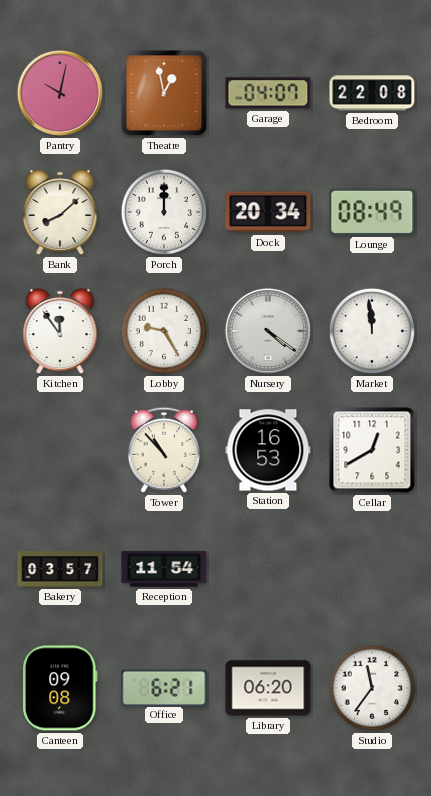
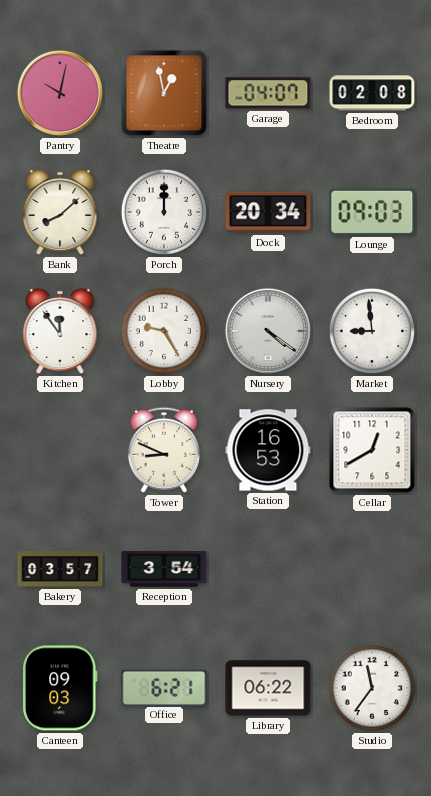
Bedroom: 22:08 -> 02:08 (372, 93)
Lounge: 08:49 -> 09:03 (372, 212)
Market: 11:59 -> 8:59 (372, 331)
Tower: 10:53 -> 8:49 (164, 450)
Reception: 11:54 -> 3:54 (164, 569)
Canteen: 09:08 -> 09:03 (60, 688)
Library: 06:20 -> 06:22 (268, 688)
